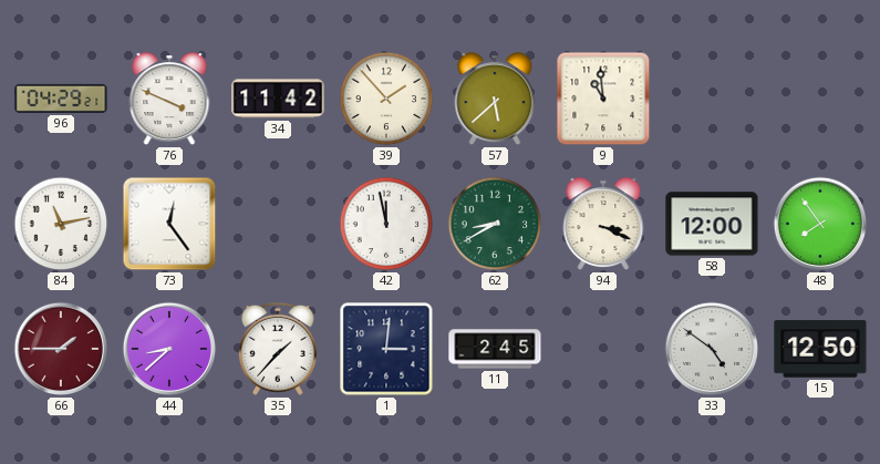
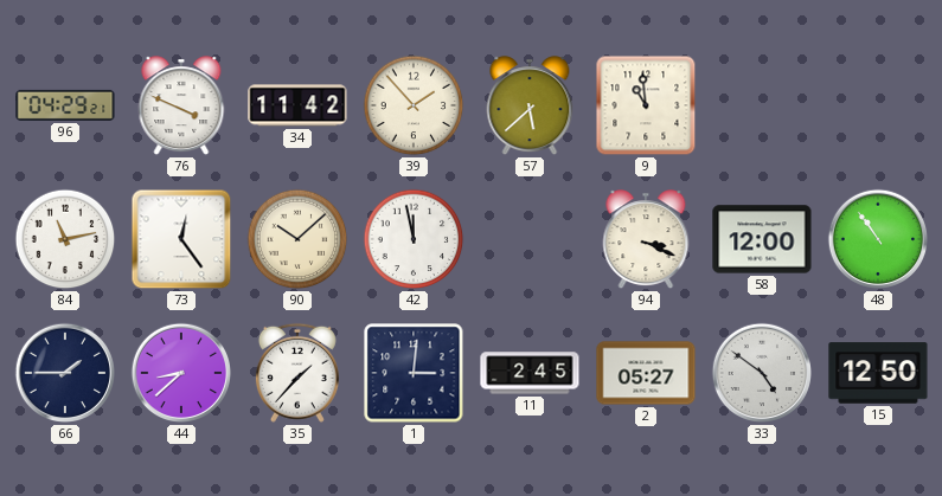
90: none -> 10:08 (297, 239)
62: 8:40 -> none (495, 224)
48: 7:54 -> 10:54 (878, 239)
66 dial: burgundy -> navy (65, 373)
2: none -> 05:27 (646, 373)
